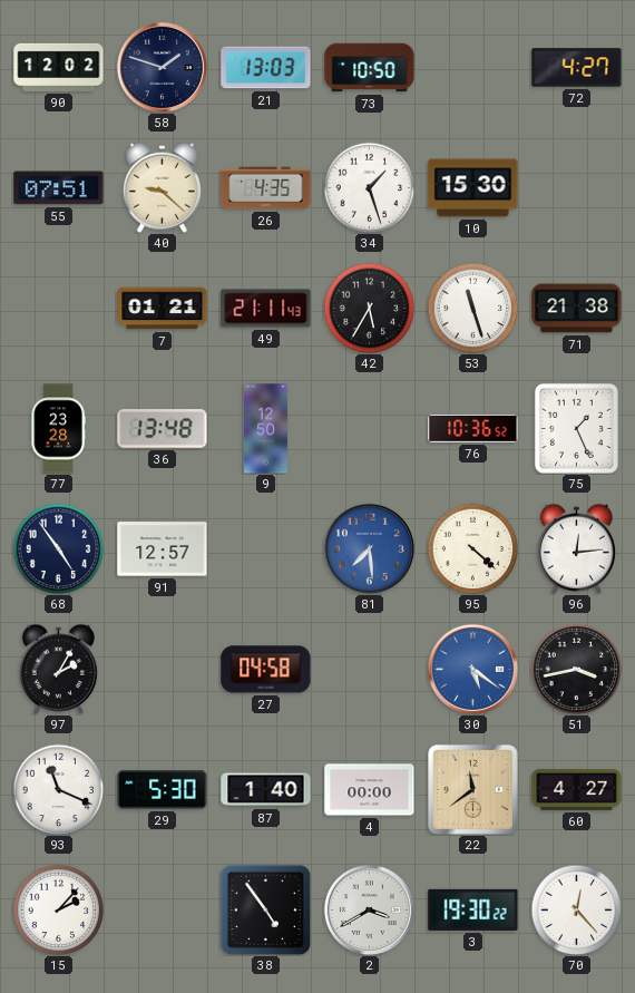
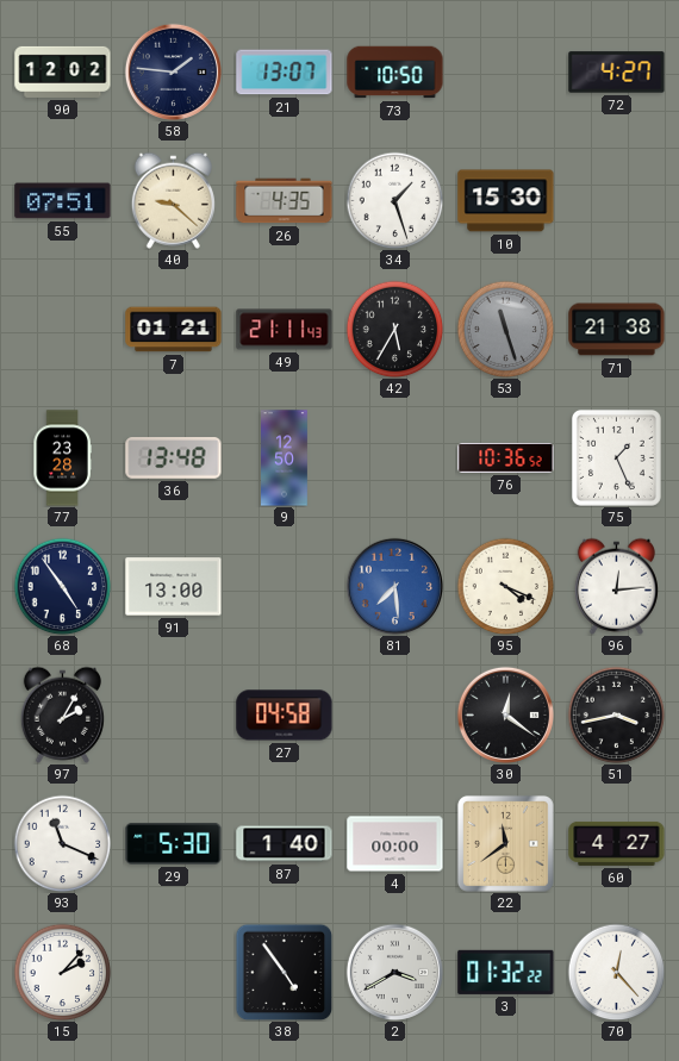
58: 1:48 -> 1:46 (173, 71)
21: 13:03 -> 13:07 (285, 73)
53 dial: white -> grey (505, 329)
91: 12:57 -> 13:00 (174, 587)
95: 4:22 -> 4:19 (505, 586)
30: 5:21 -> 12:21 (505, 714)
30 dial: blue -> black (505, 714)
3: 19:30 -> 01:32 (506, 972)
